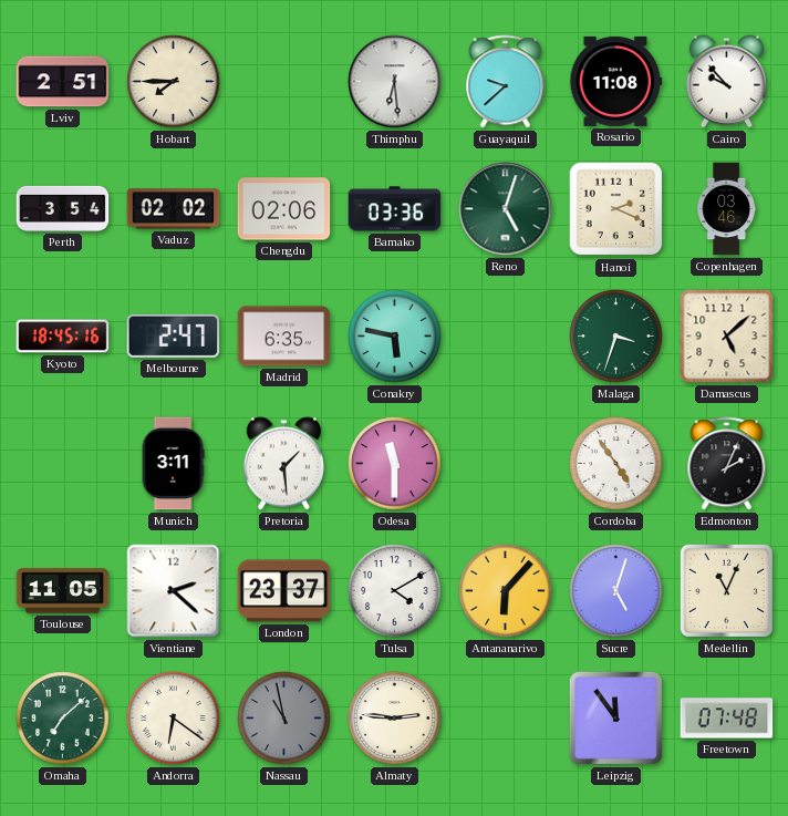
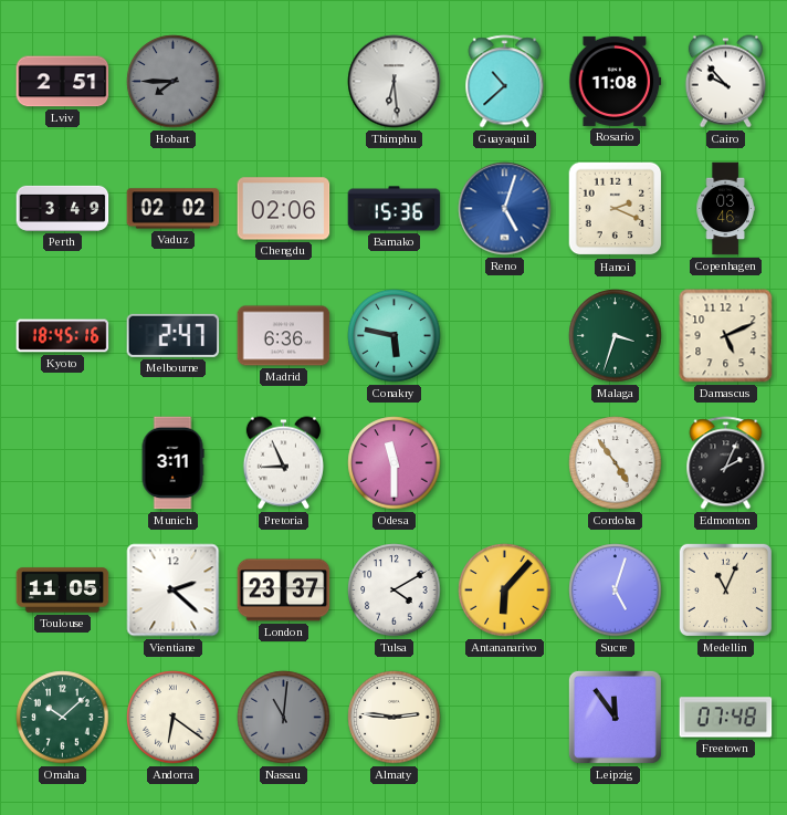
Hobart dial: cream -> grey (174, 82)
Guayaquil: 9:38 -> 10:38 (505, 82)
Perth: 3:54 -> 3:49 (63, 208)
Bamako: 03:36 -> 15:36 (395, 209)
Reno dial: green -> blue (505, 209)
Madrid: 6:35 -> 6:36 (284, 336)
Damascus: 5:08 -> 5:11 (726, 336)
Pretoria: 1:29 -> 8:56 (283, 463)
Omaha: 7:08 -> 10:08 (63, 718)
Nassau: 10:58 -> 11:01 (284, 718)
